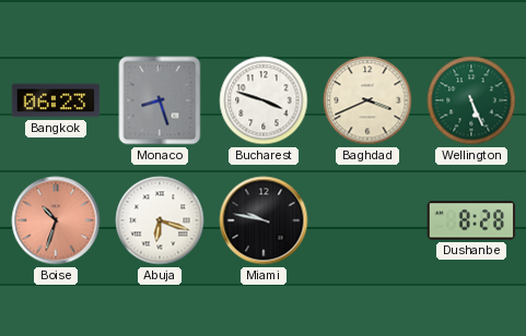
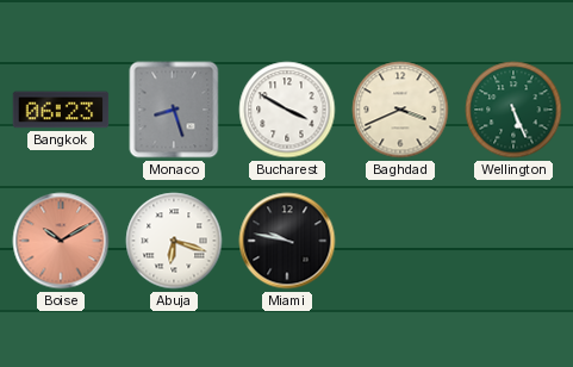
Bucharest: 3:48 -> 3:50 (287, 110)
Boise: 10:33 -> 10:10 (61, 241)
Dushanbe: 8:28 -> none (471, 220)
